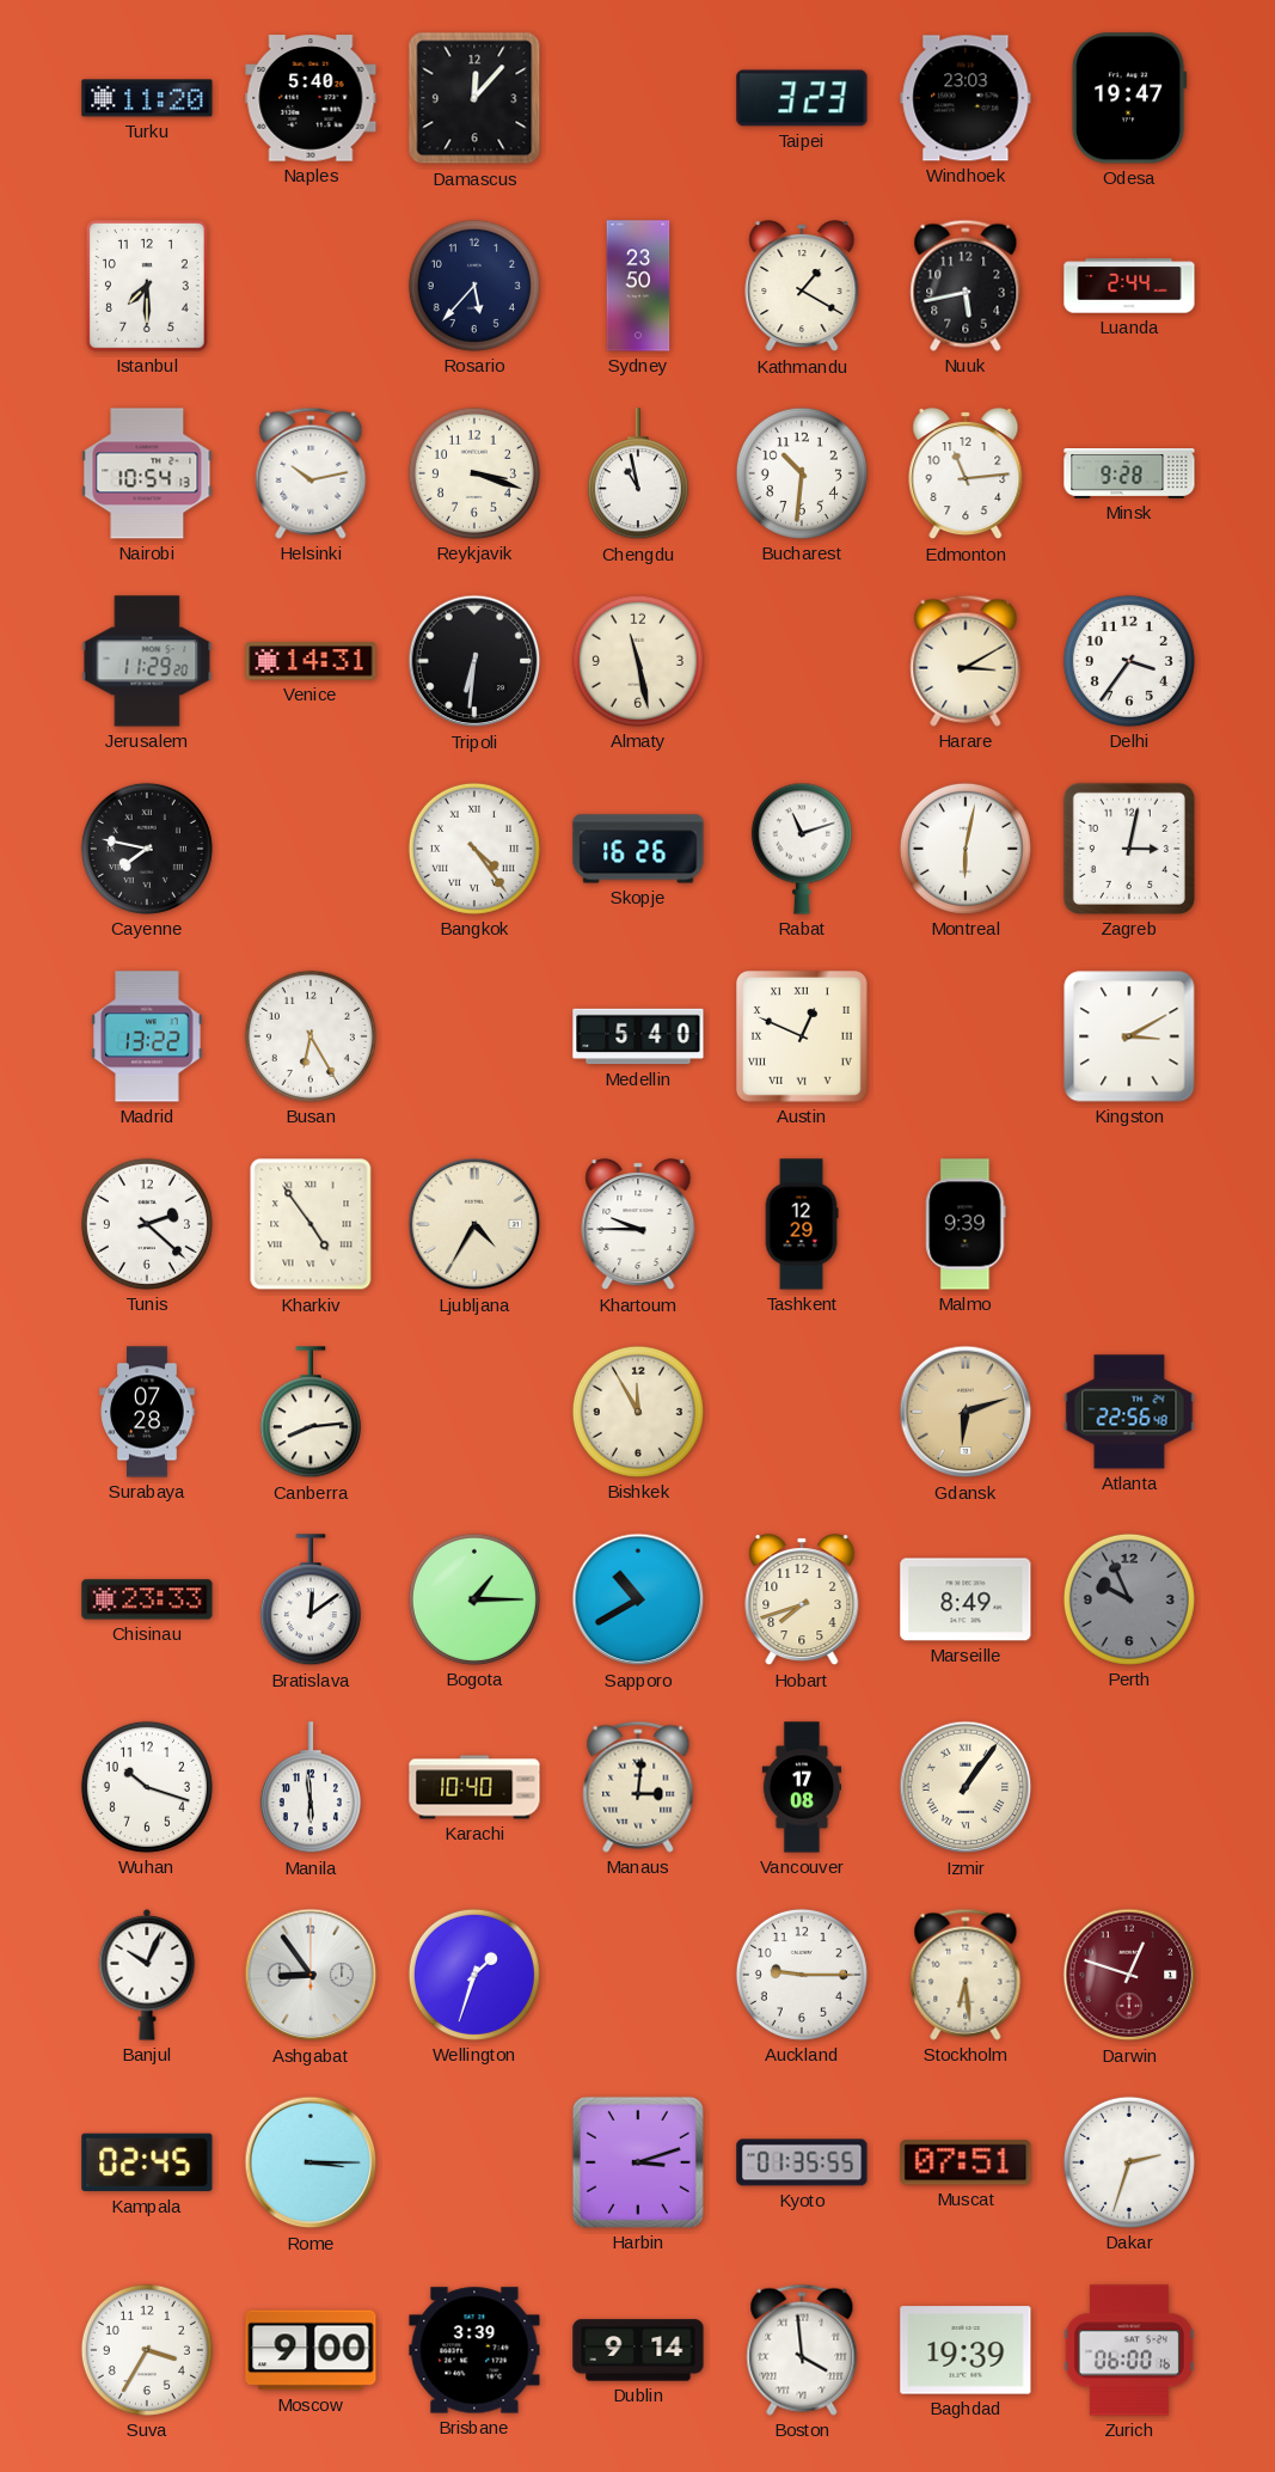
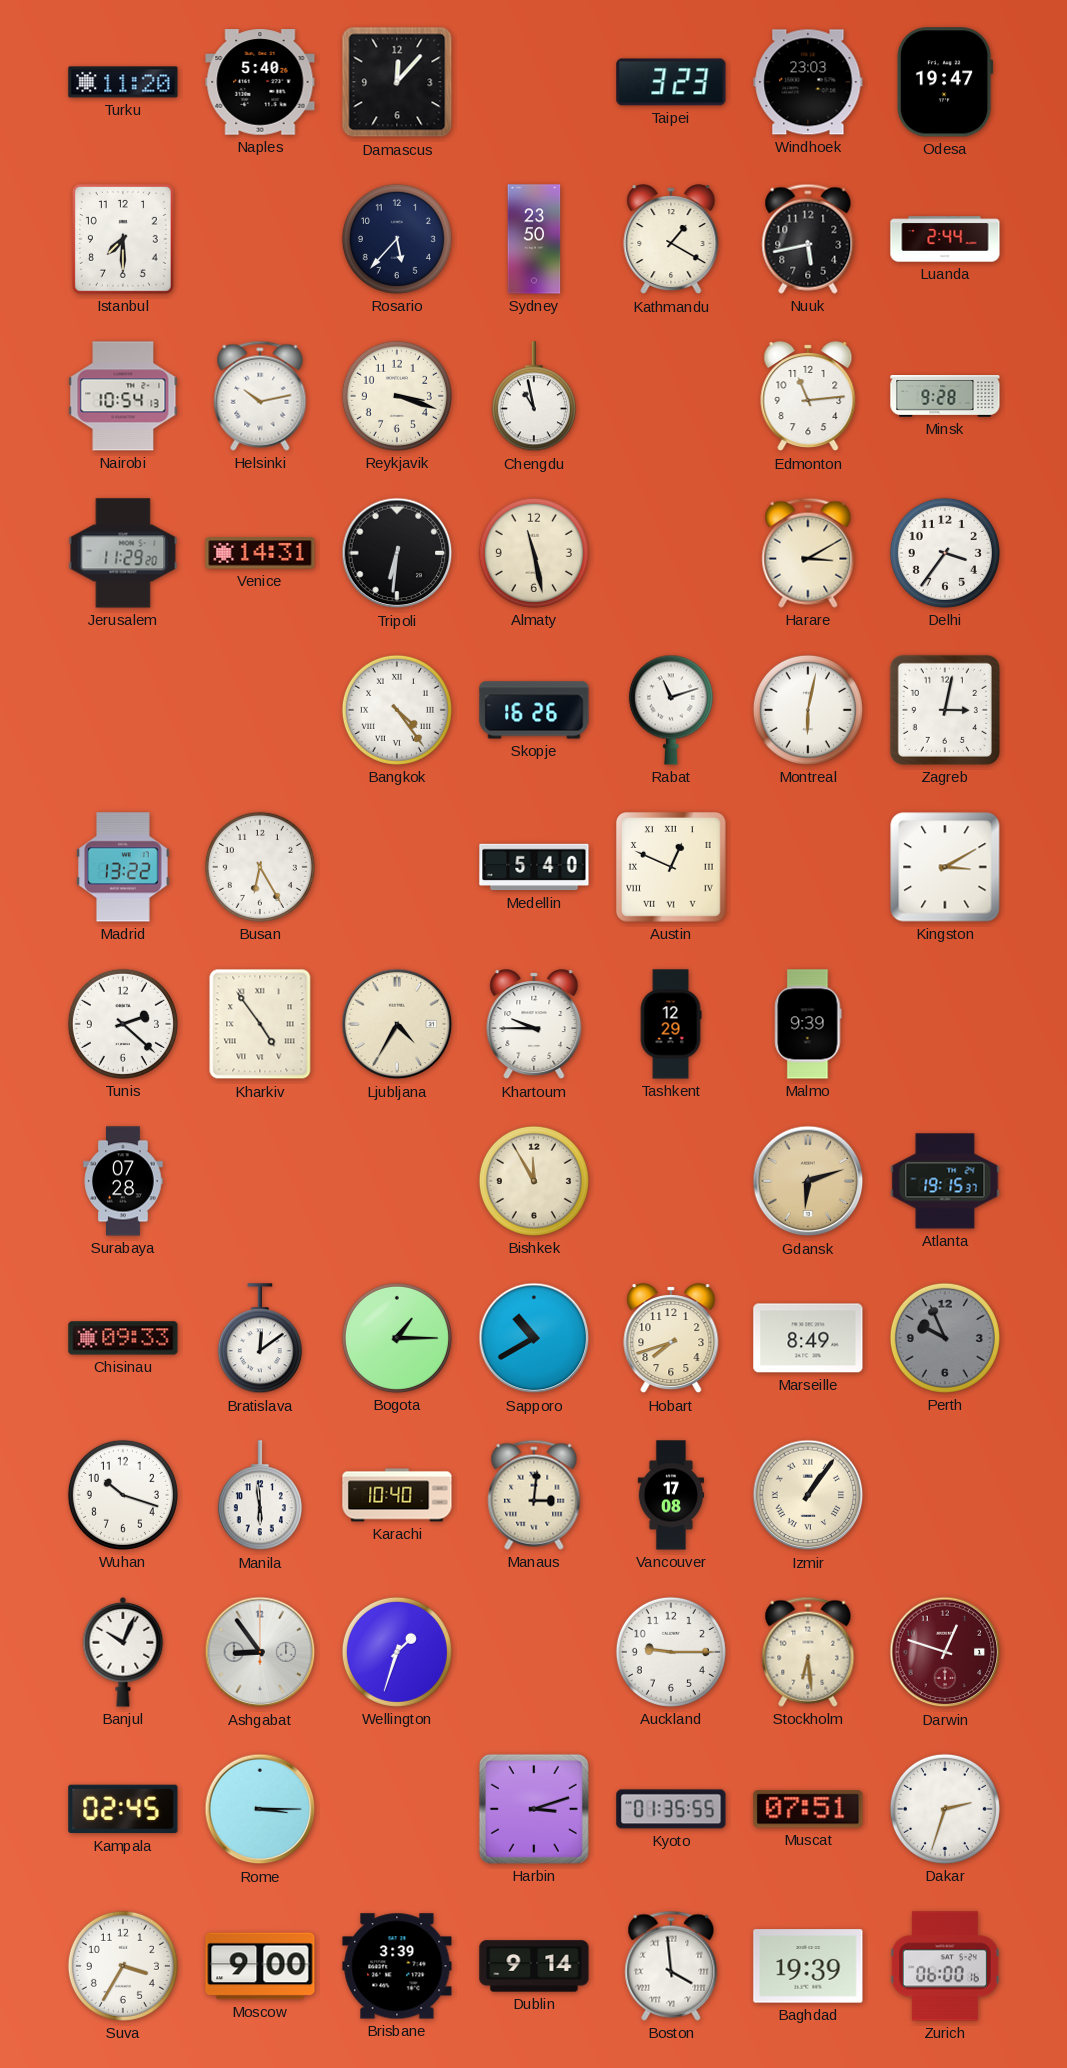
Bucharest: 10:31 -> none (802, 473)
Cayenne: 7:47 -> none (147, 849)
Canberra: 8:14 -> none (311, 1413)
Atlanta: 22:56 -> 19:15 (945, 1181)
Chisinau: 23:33 -> 09:33 (123, 1338)
